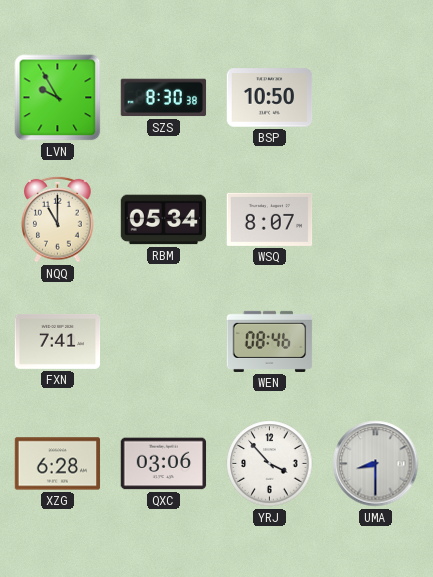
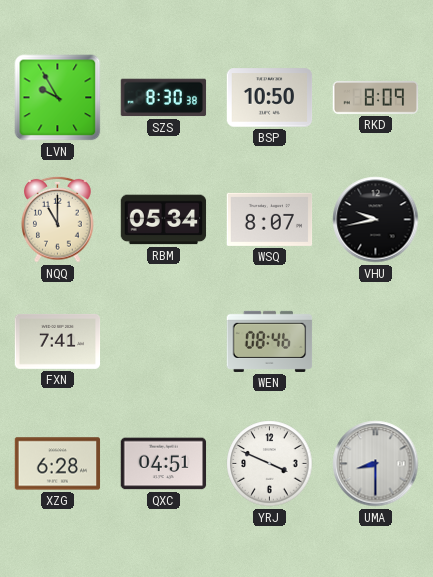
RKD: none -> 8:09 (376, 98)
VHU: none -> 9:43 (376, 220)
QXC: 03:06 -> 04:51 (164, 464)
YRJ: 3:53 -> 3:49 (270, 464)
